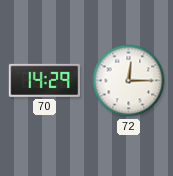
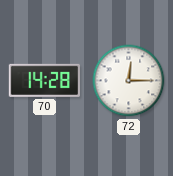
70: 14:29 -> 14:28 (44, 80)
